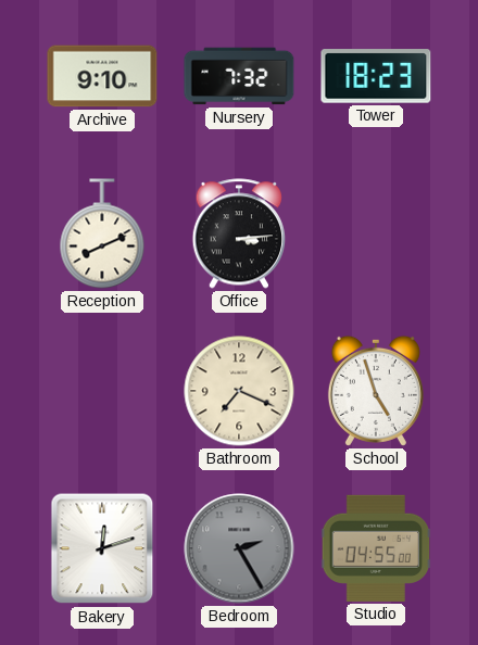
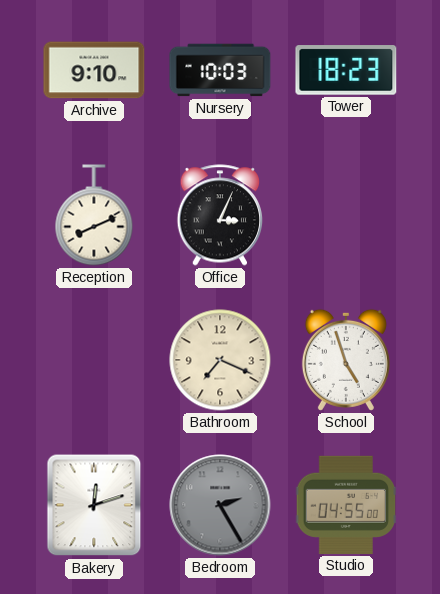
Nursery: 7:32 -> 10:03 (220, 70)
Office: 3:14 -> 3:04 (220, 215)
